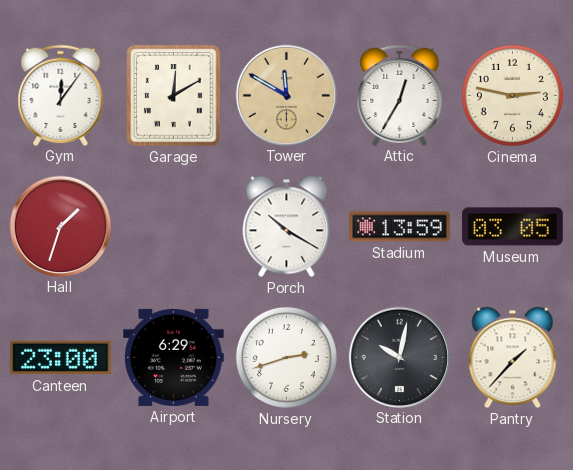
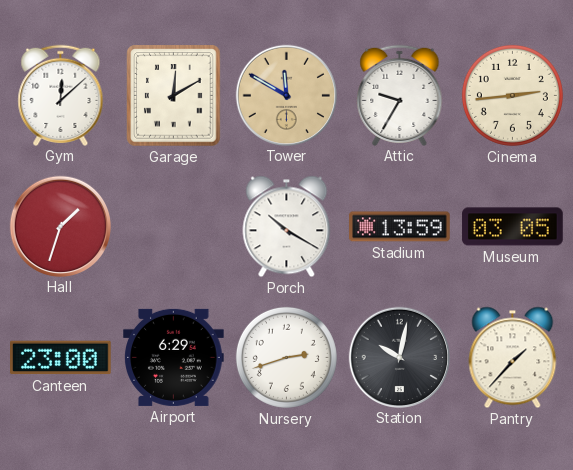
Gym: 12:06 -> 12:08 (61, 95)
Attic: 12:35 -> 9:35 (400, 95)
Cinema: 2:47 -> 2:44 (512, 95)
